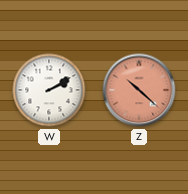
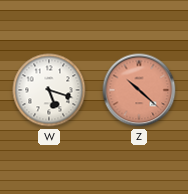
W: 2:10 -> 5:18 (49, 90)
